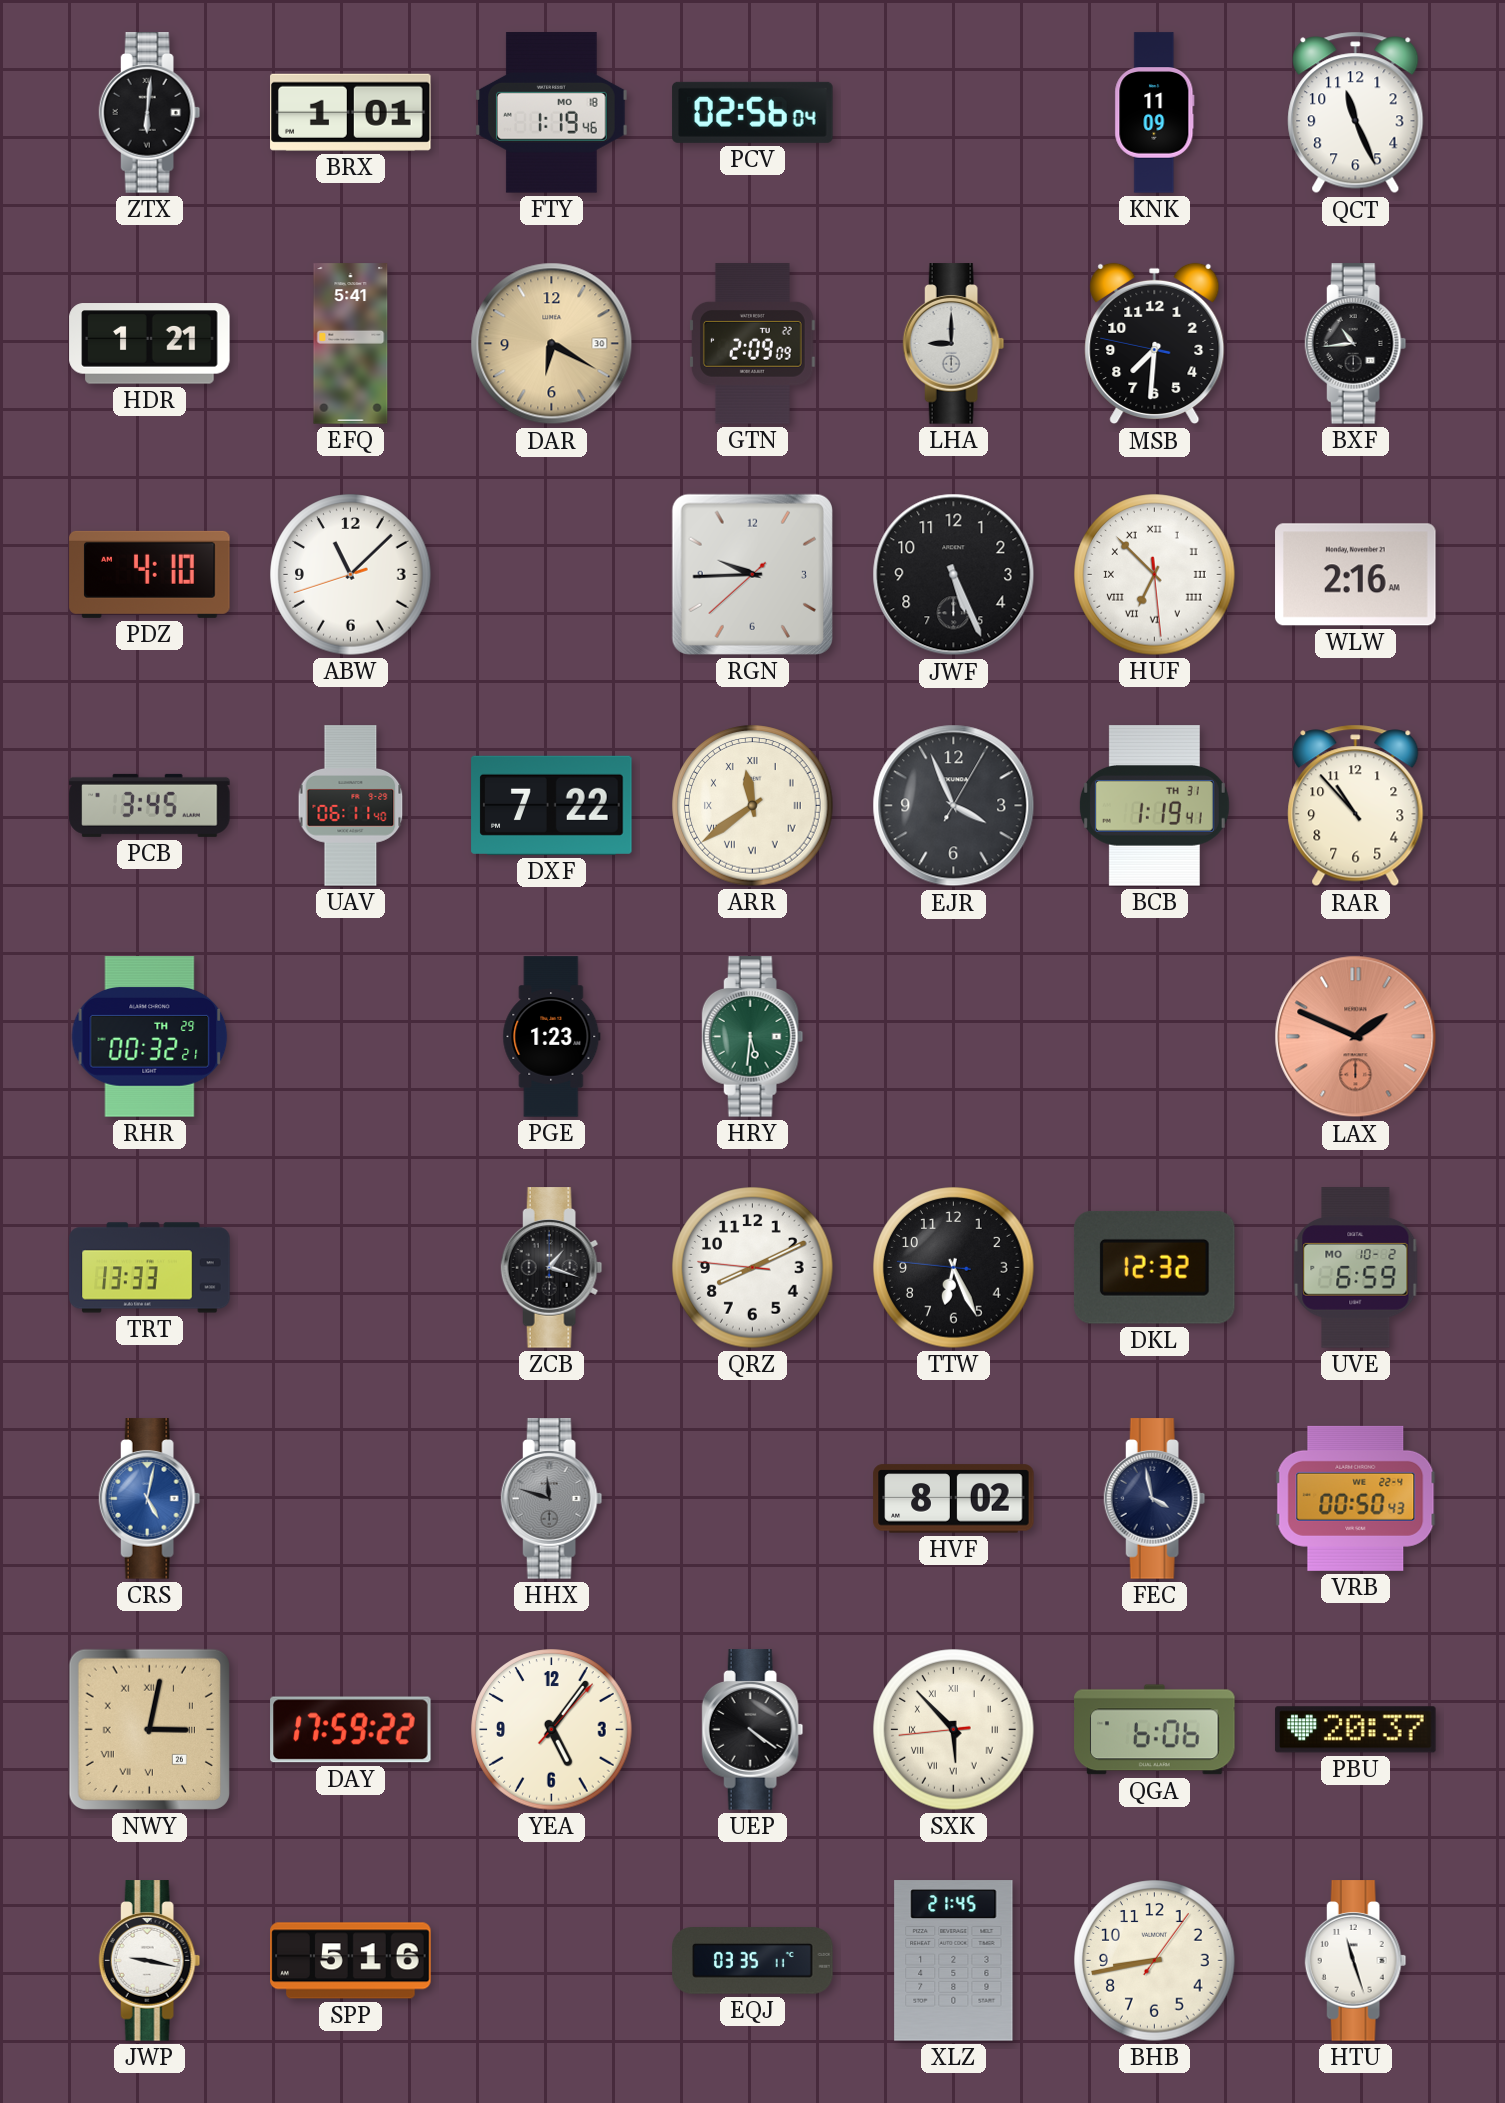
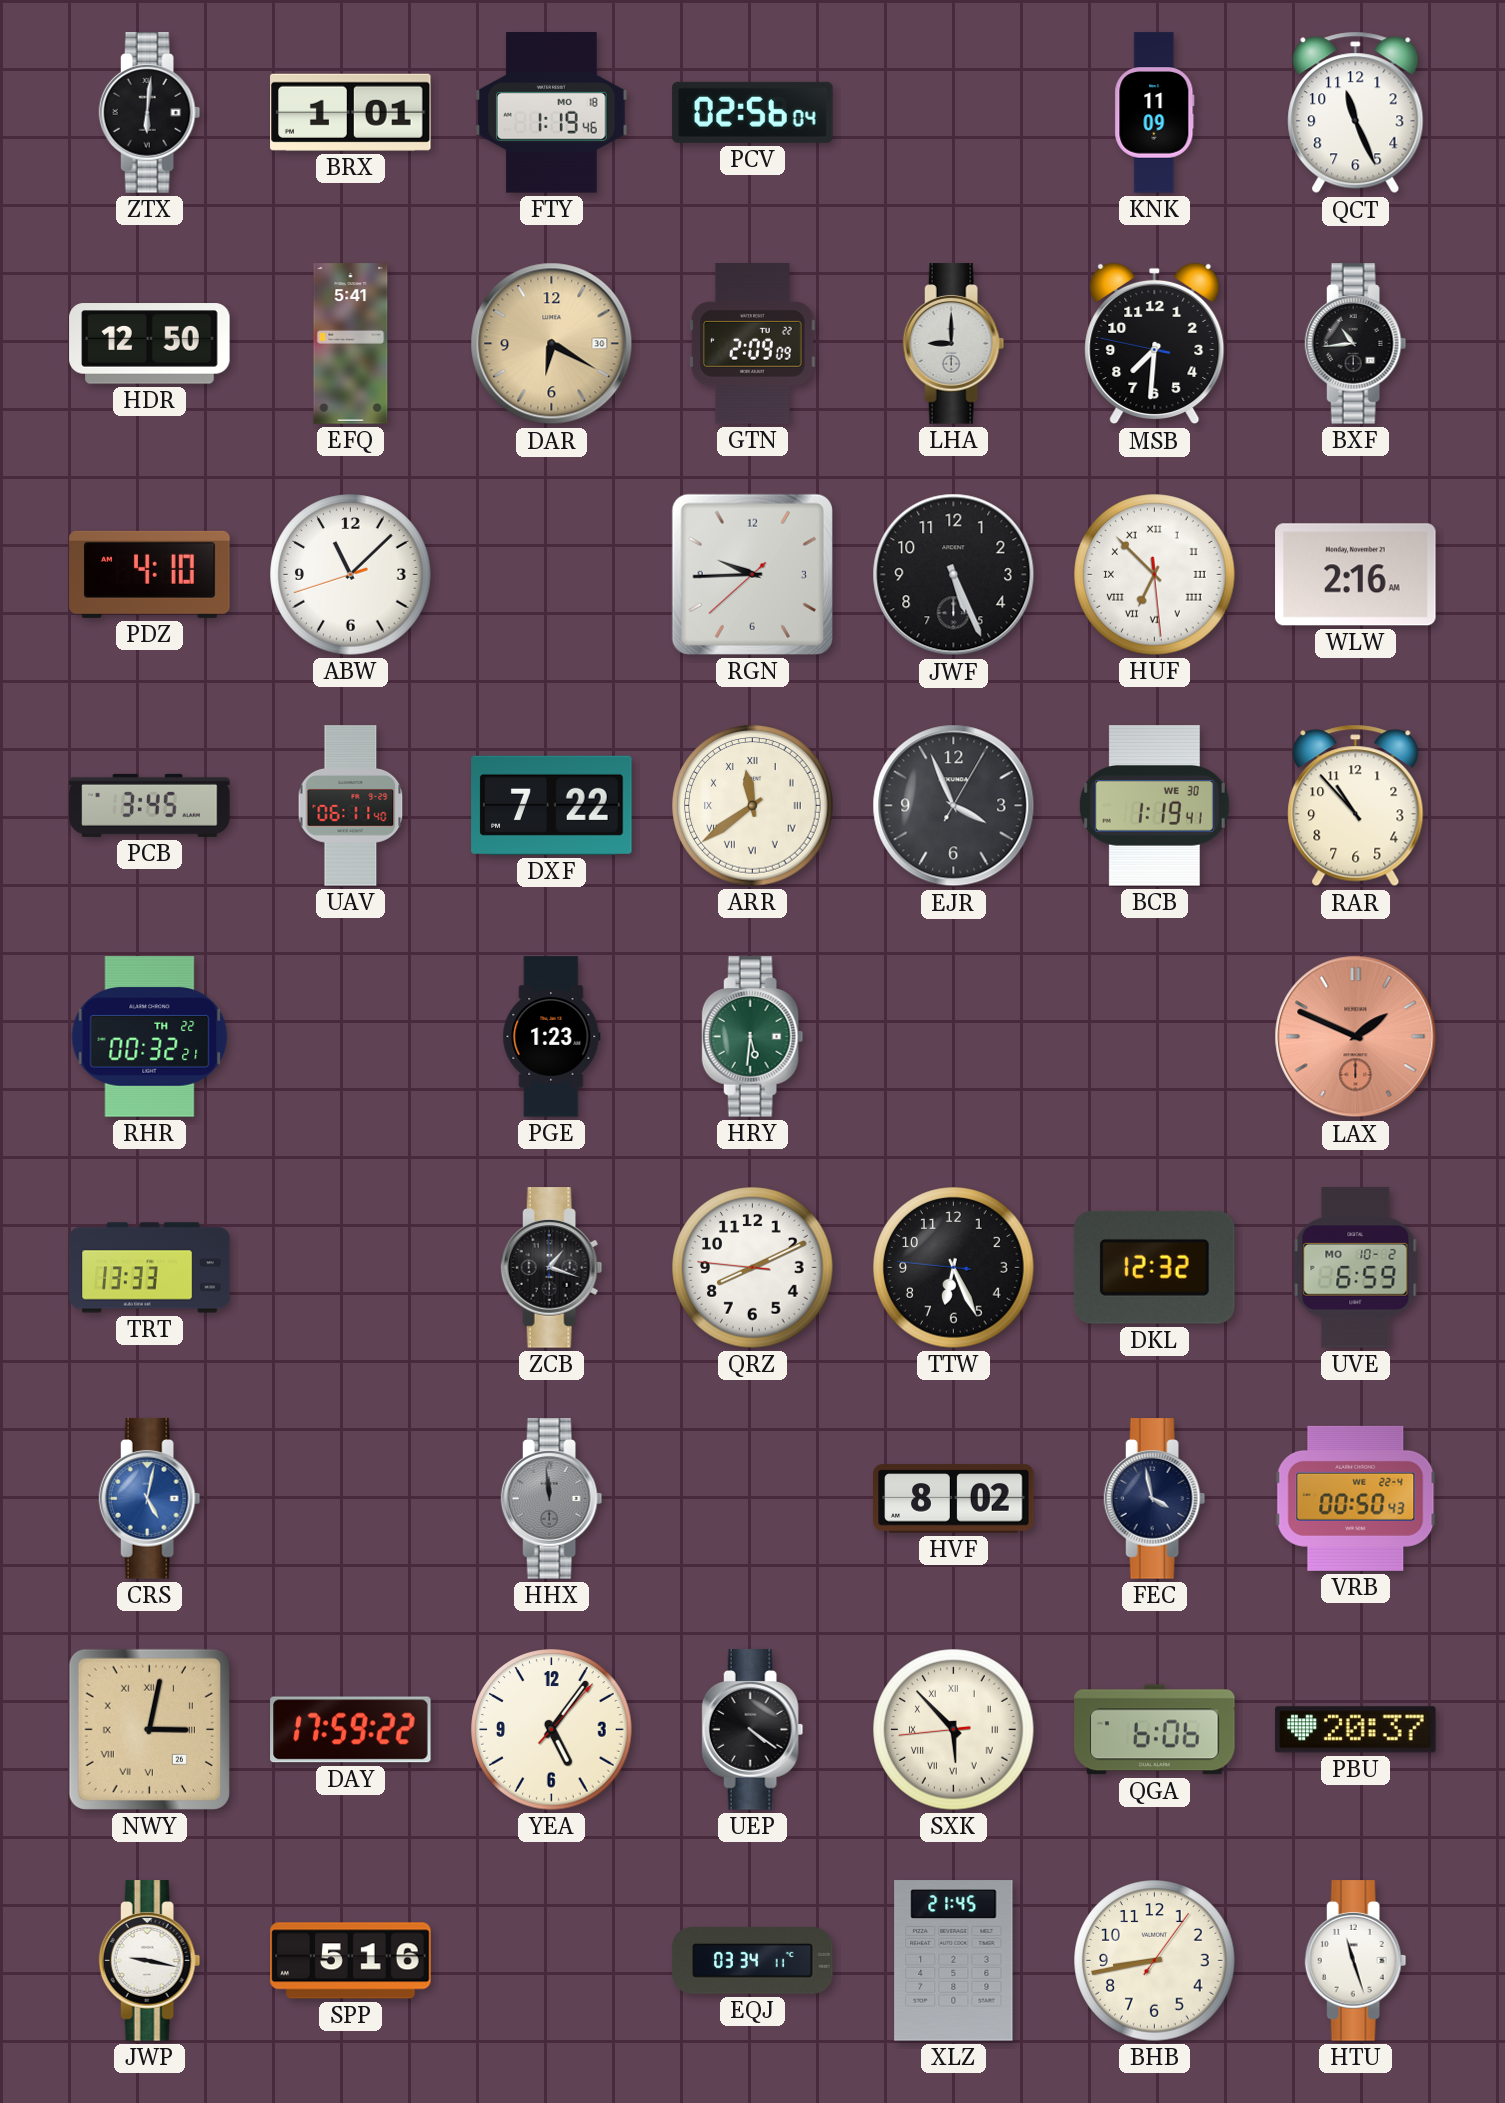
HDR: 1:21 -> 12:50 (150, 344)
BCB date: TH 31 -> WE 30 (1154, 806)
RHR date: TH 29 -> TH 22 (150, 1037)
HHX: 11:48 -> 11:59 (552, 1499)
EQJ: 03:35 -> 03:34 (753, 1961)
